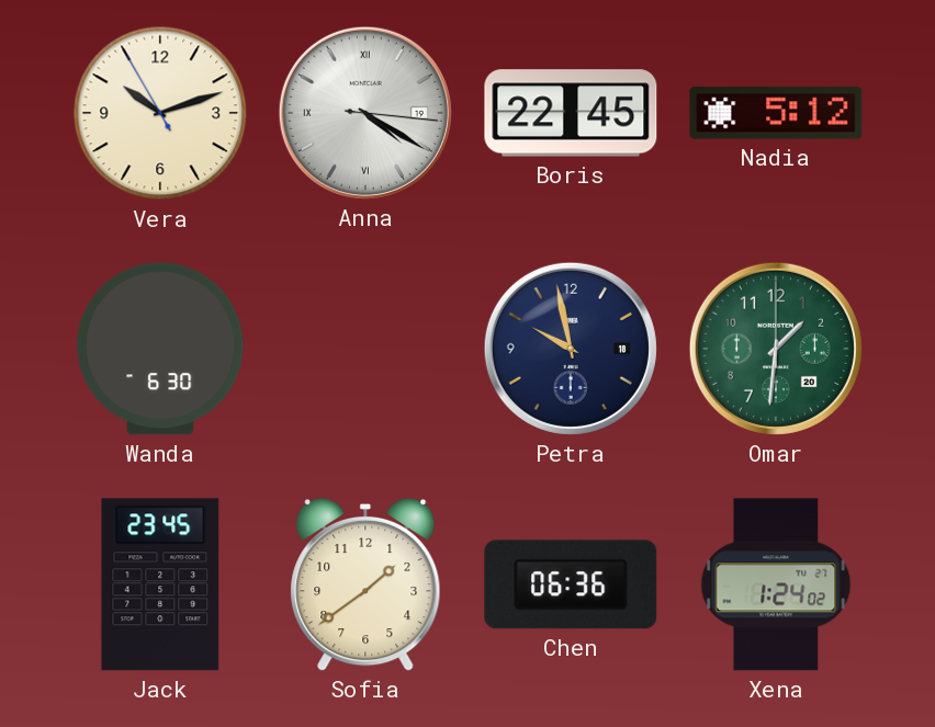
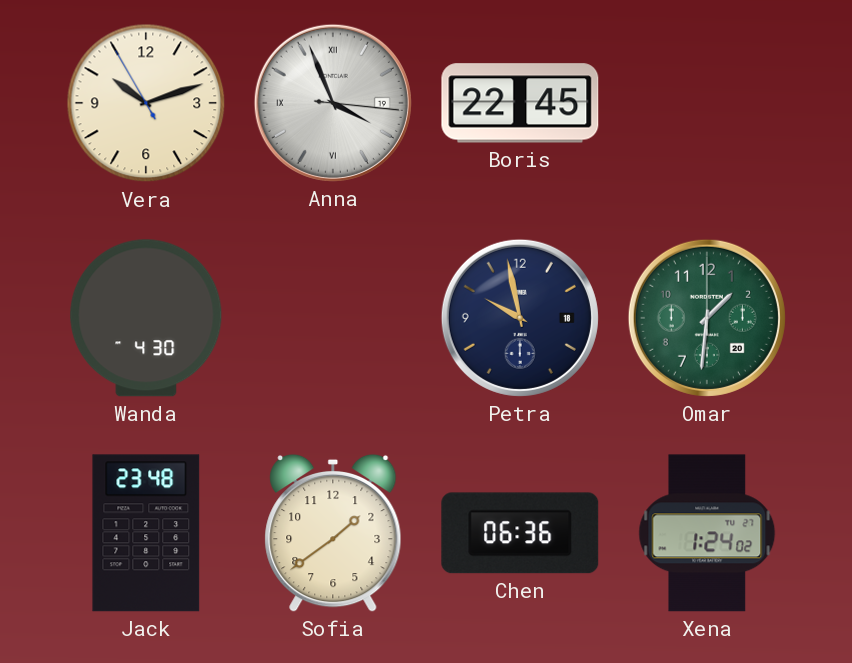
Anna: 4:20 -> 3:56 (333, 103)
Nadia: 5:12 -> none (776, 113)
Wanda: 6:30 -> 4:30 (146, 318)
Jack: 23:45 -> 23:48 (146, 533)
